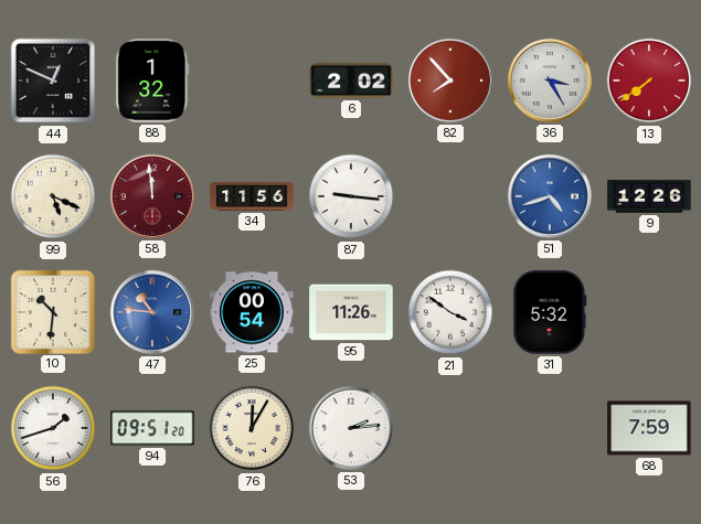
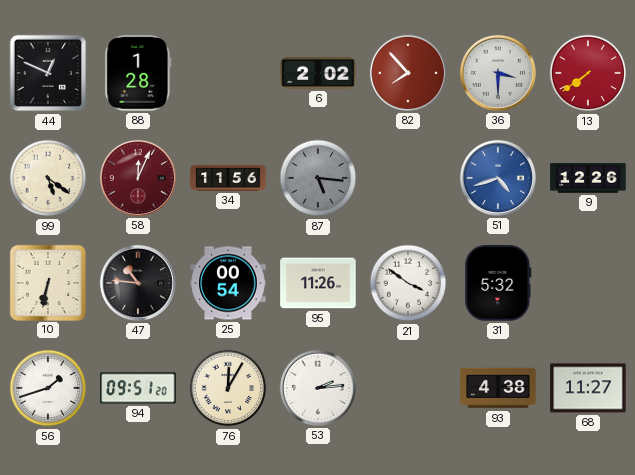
88: 1:32 -> 1:28 (138, 73)
36: 3:25 -> 3:30 (498, 73)
99: 5:19 -> 5:21 (48, 178)
58: 11:59 -> 12:04 (138, 178)
87: 9:16 -> 5:16 (318, 178)
87 dial: white -> grey (318, 178)
10: 10:31 -> 6:32 (47, 282)
47 dial: blue -> black (138, 283)
93: none -> 4:38 (498, 388)
68: 7:59 -> 11:27 (588, 388)
